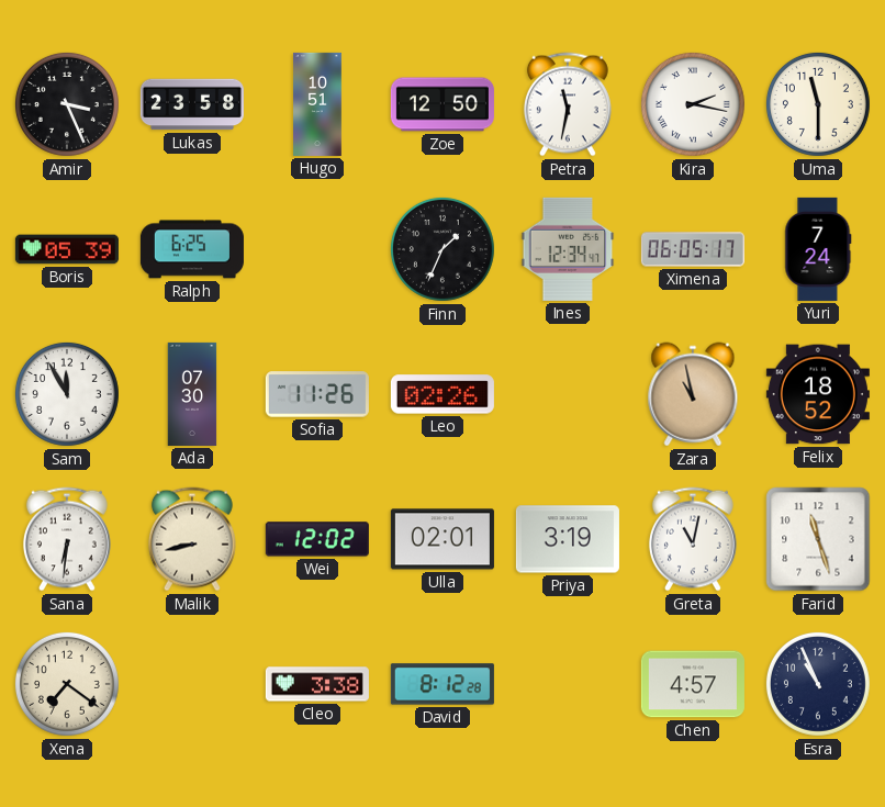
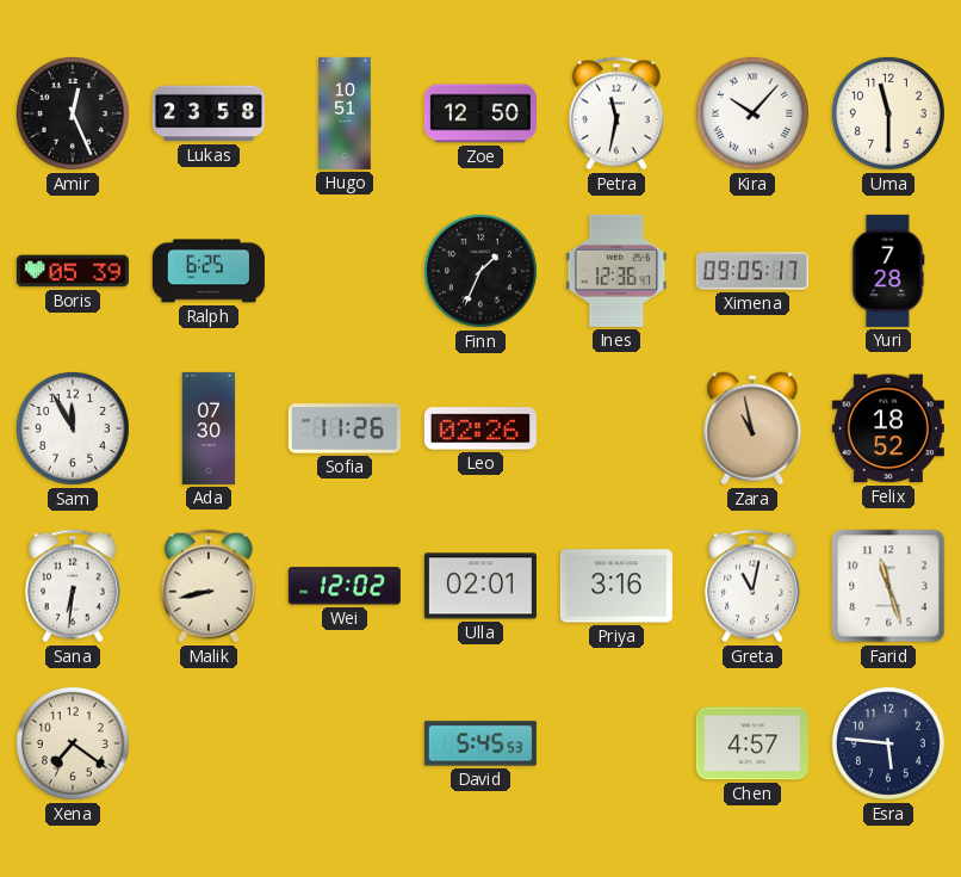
Amir: 3:26 -> 12:26 (73, 113)
Kira: 2:17 -> 10:07 (752, 113)
Ines: 12:34 -> 12:36 (616, 271)
Ximena: 06:05 -> 09:05 (752, 271)
Yuri: 7:24 -> 7:28 (888, 271)
Priya: 3:19 -> 3:16 (616, 586)
Cleo: 3:38 -> none (317, 684)
David: 8:12 -> 5:45 (480, 743)
Esra: 10:56 -> 5:46 (888, 743)
